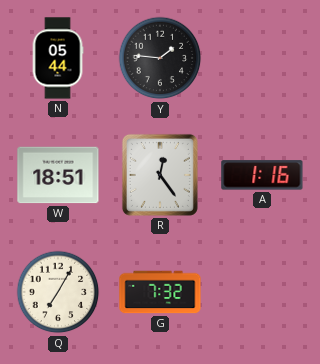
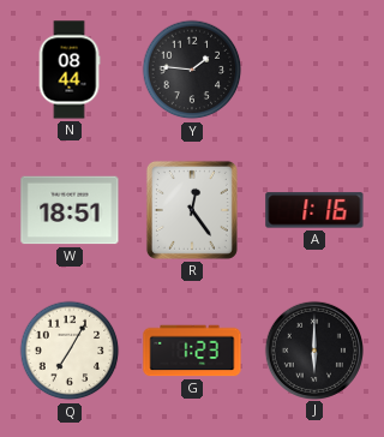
N: 05:44 -> 08:44 (70, 70)
G: 7:32 -> 1:23 (192, 351)
J: none -> 6:00 (313, 349)
